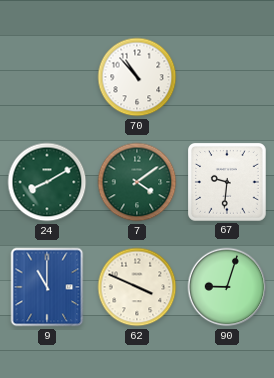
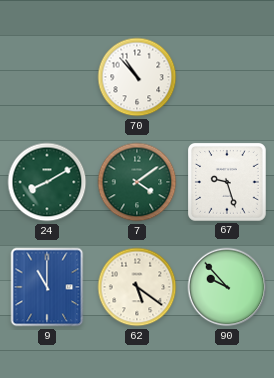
67: 9:31 -> 9:27 (228, 183)
62: 3:49 -> 5:21 (137, 287)
90: 9:03 -> 9:53 (227, 287)
